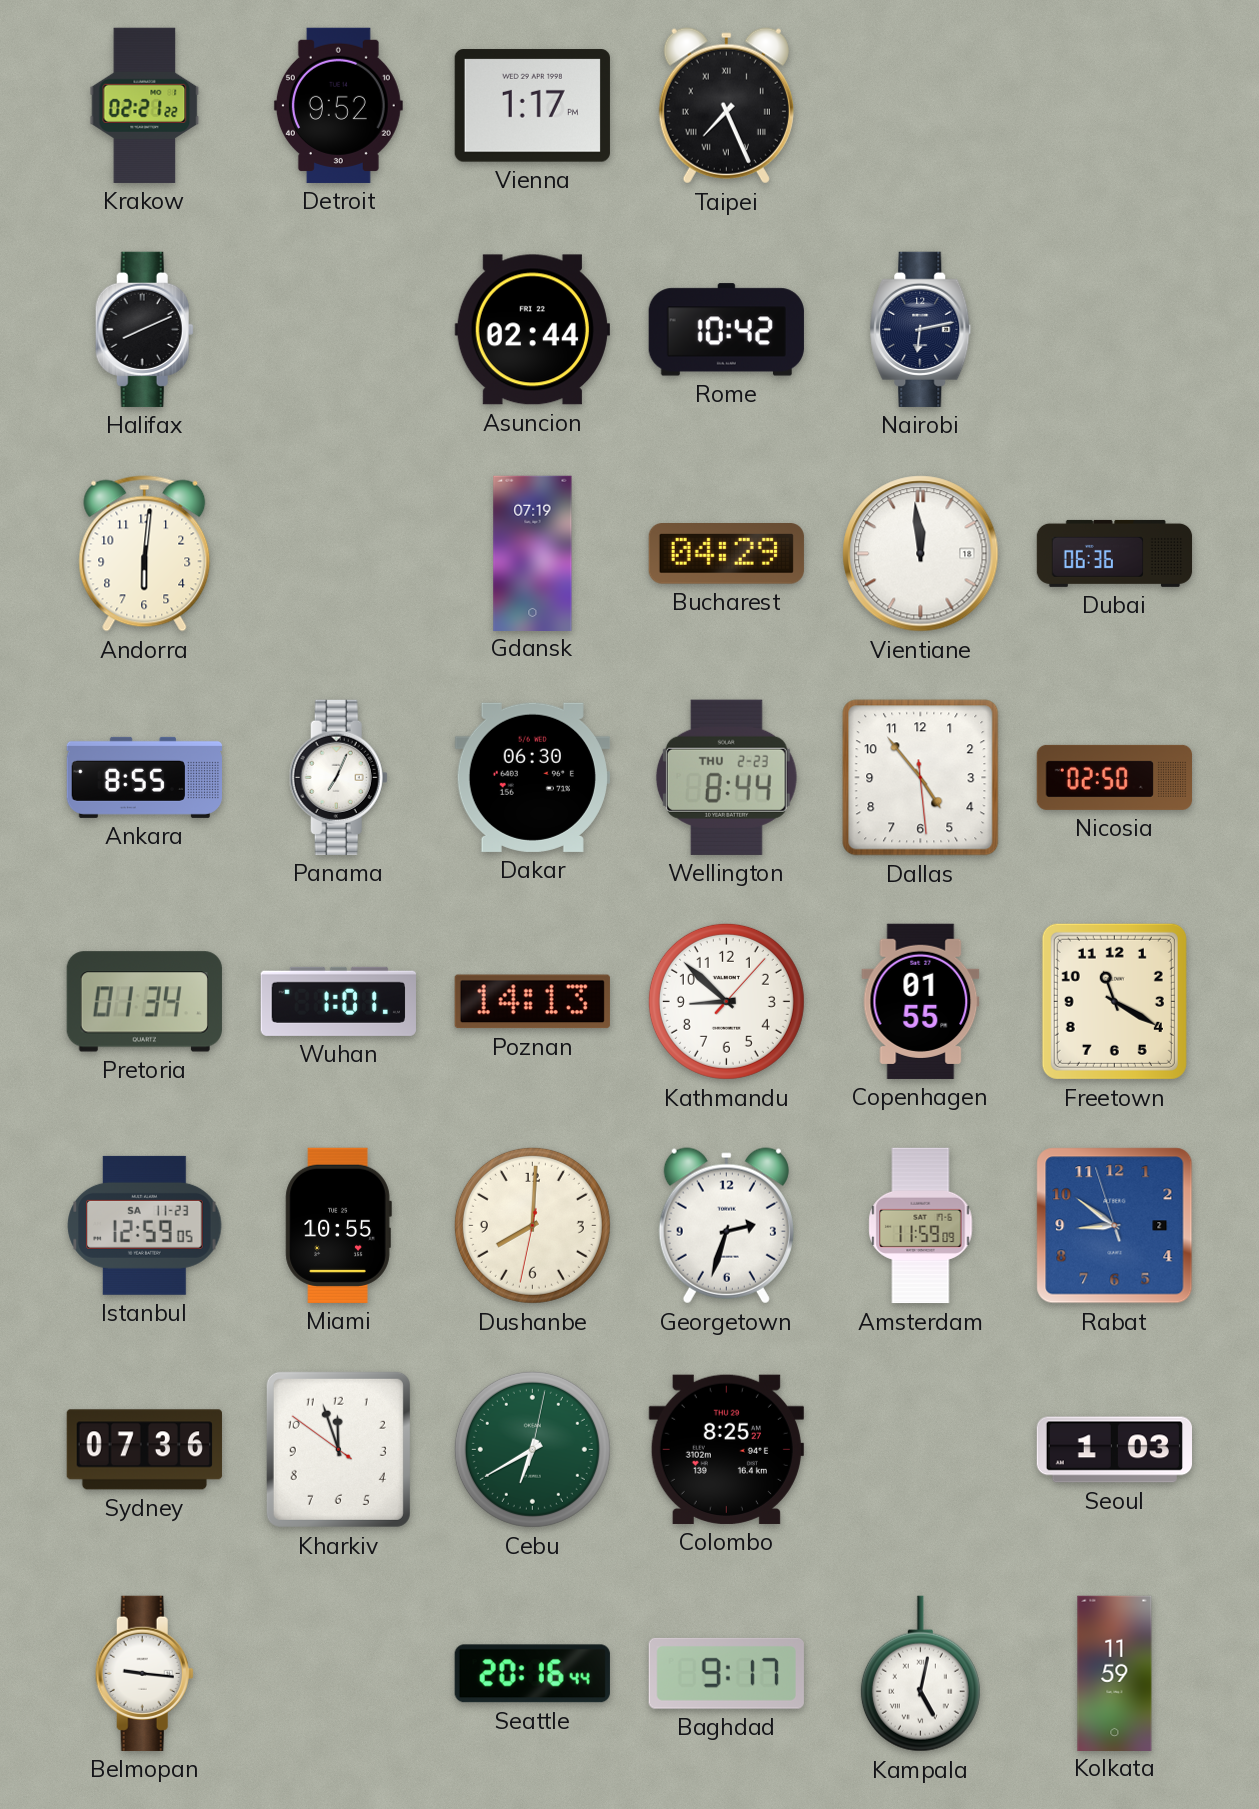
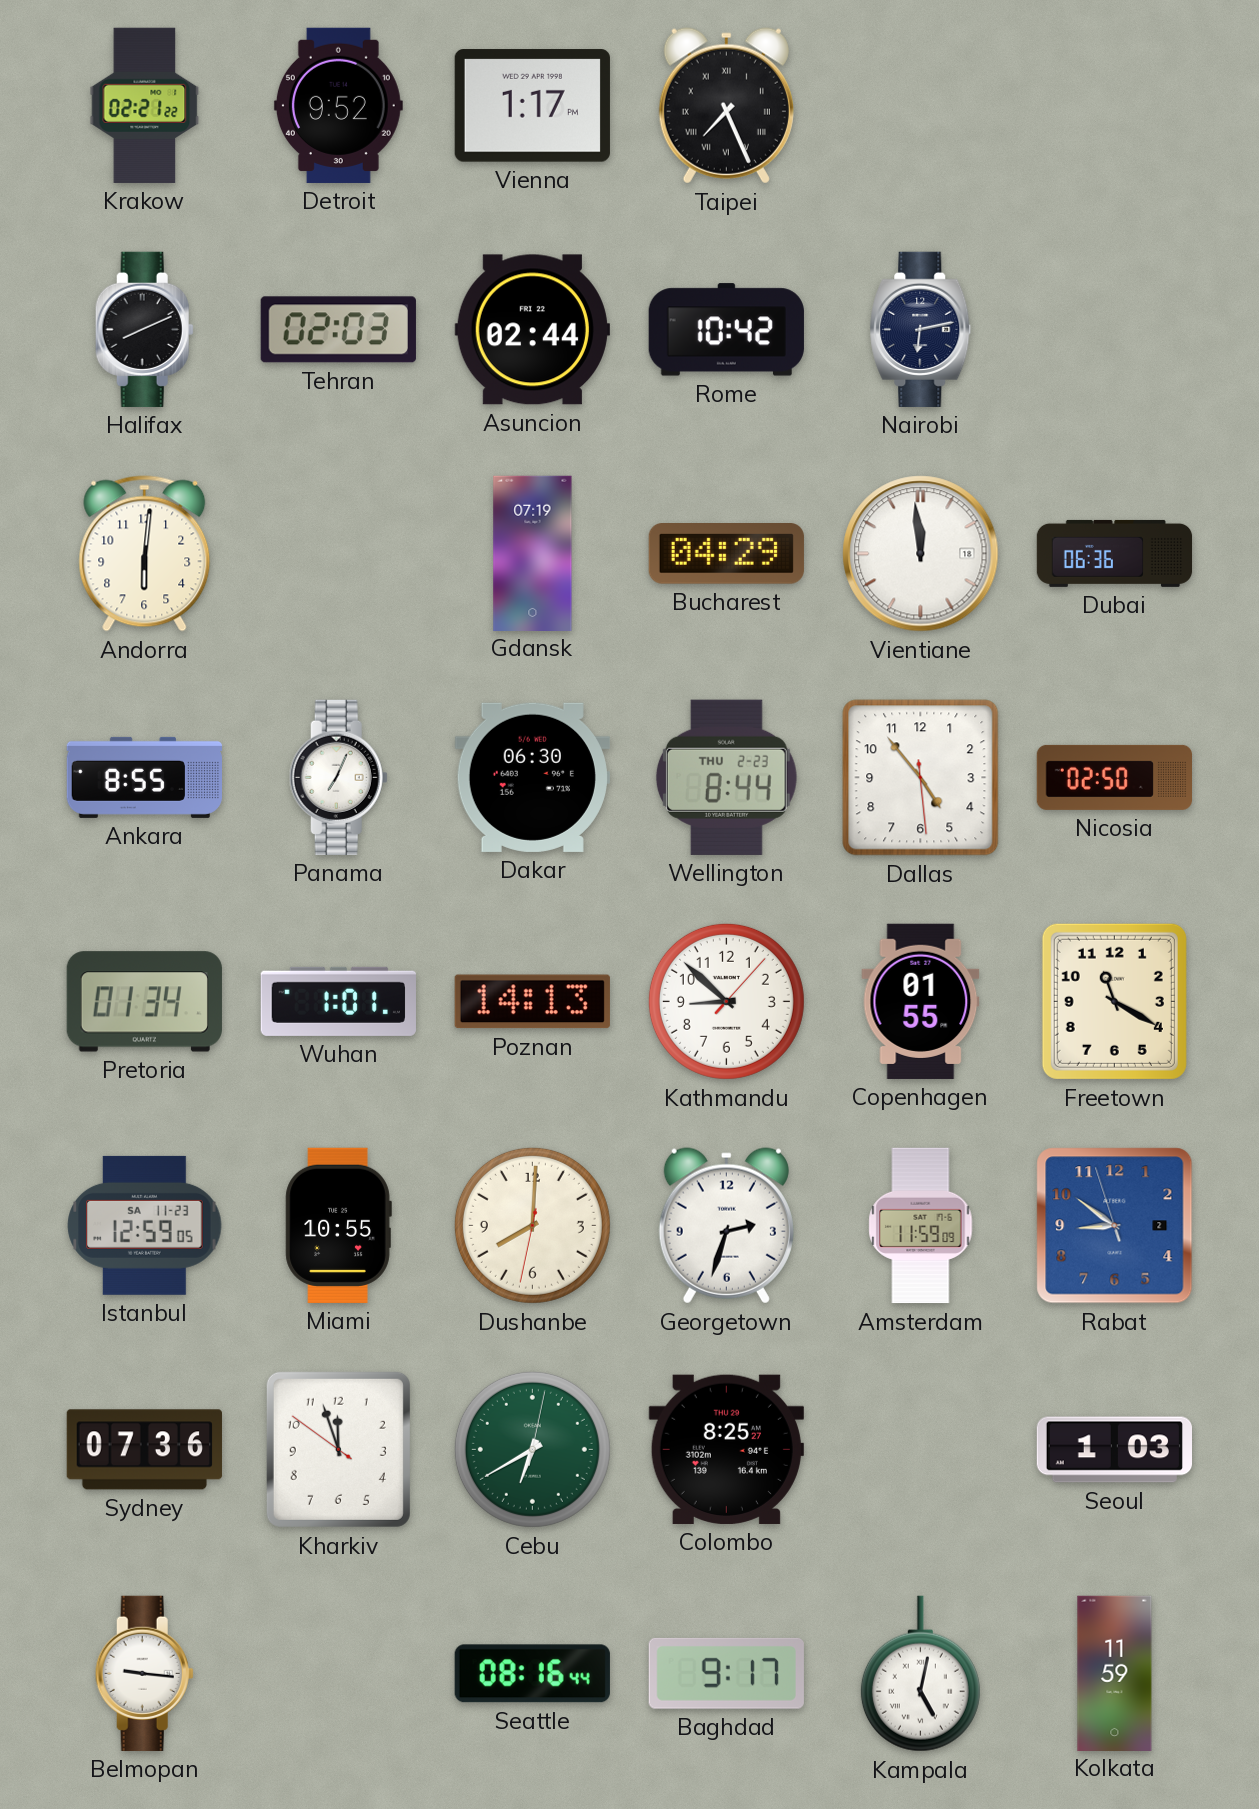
Tehran: none -> 02:03 (338, 330)
Seattle: 20:16 -> 08:16 (532, 1674)
